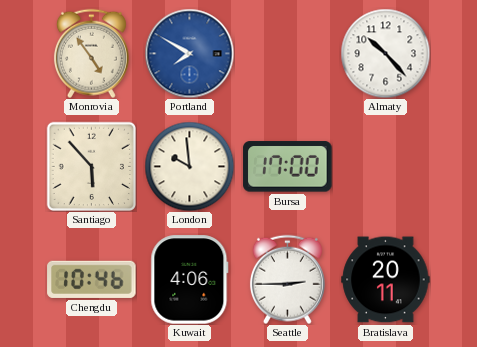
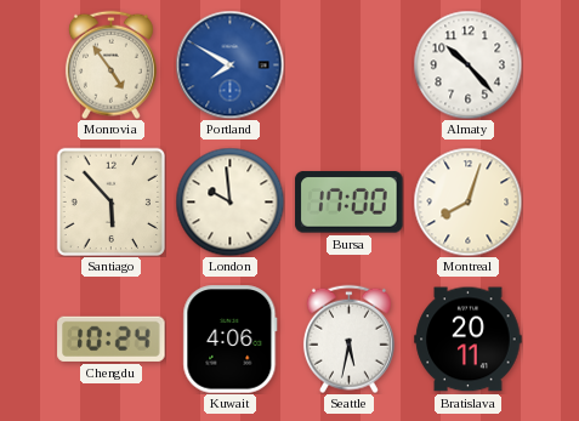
Montreal: none -> 8:03 (467, 201)
Chengdu: 10:46 -> 10:24 (112, 338)
Seattle: 2:45 -> 5:32 (348, 338)
